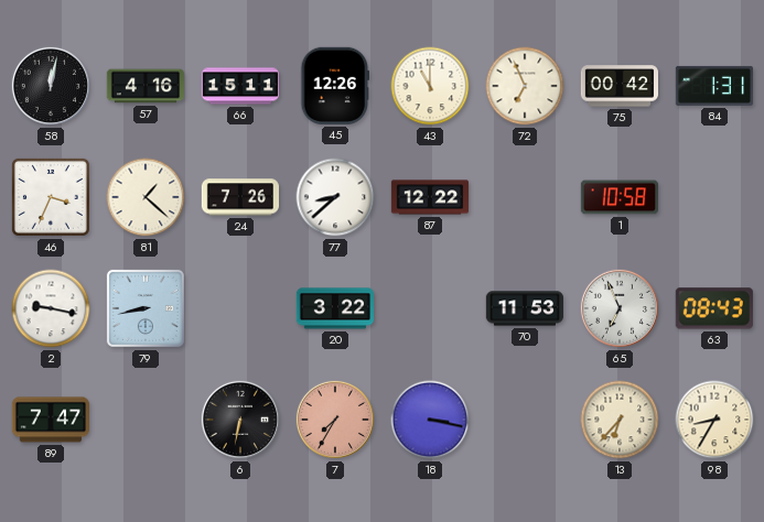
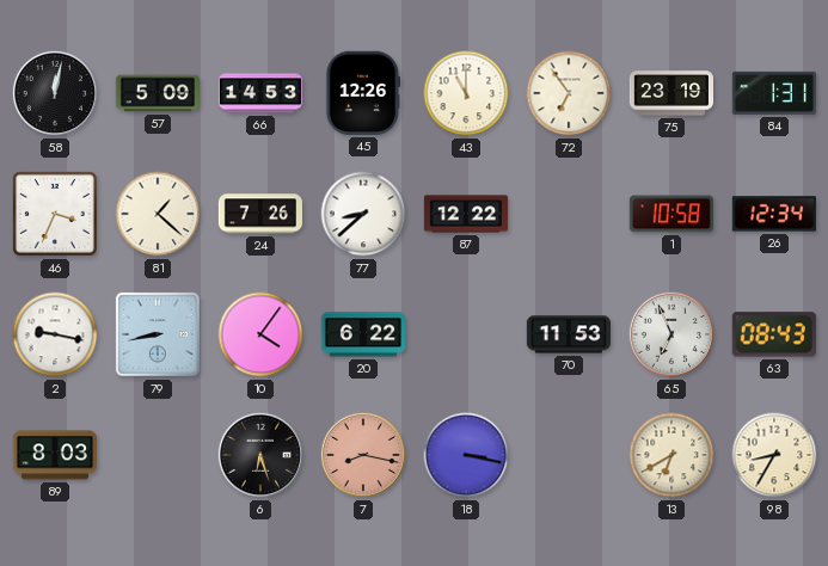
57: 4:16 -> 5:09 (157, 93)
66: 15:11 -> 14:53 (259, 93)
72: 6:56 -> 6:54 (569, 93)
75: 00:42 -> 23:19 (670, 93)
26: none -> 12:34 (774, 214)
10: none -> 4:06 (260, 334)
20: 3:22 -> 6:22 (362, 334)
89: 7:47 -> 8:03 (54, 455)
6: 6:32 -> 6:27 (260, 455)
7: 7:35 -> 8:17 (363, 455)
13: 6:37 -> 6:40 (671, 455)
